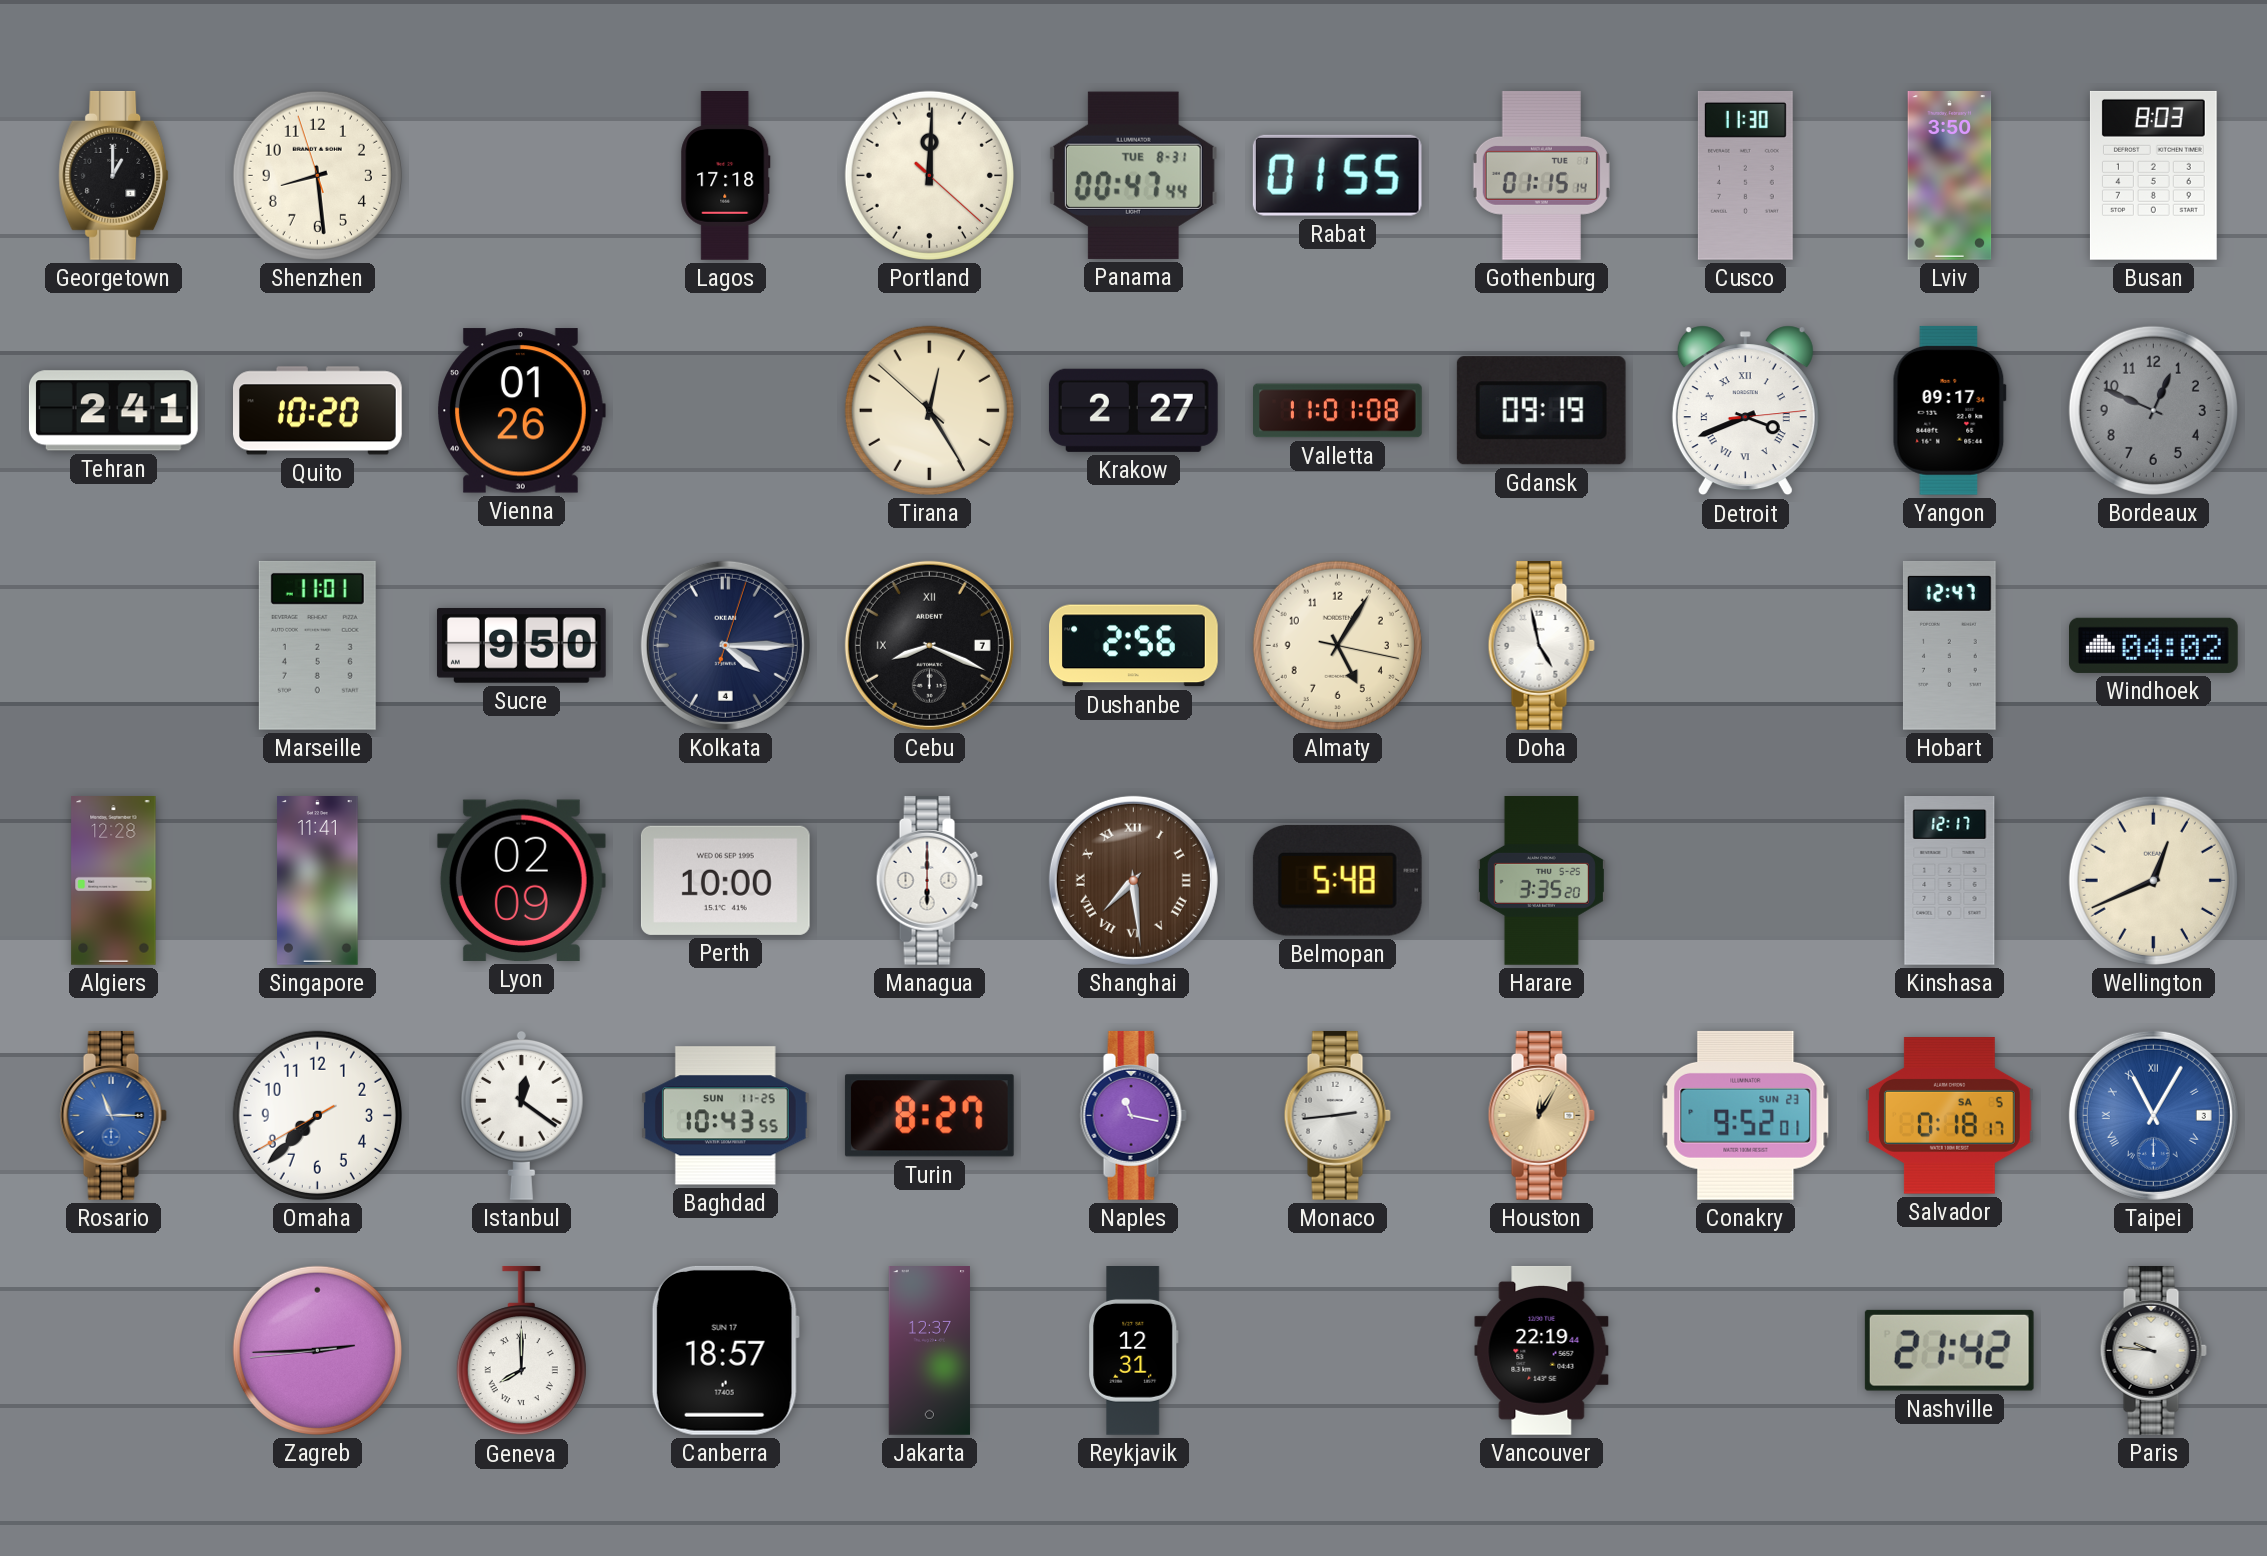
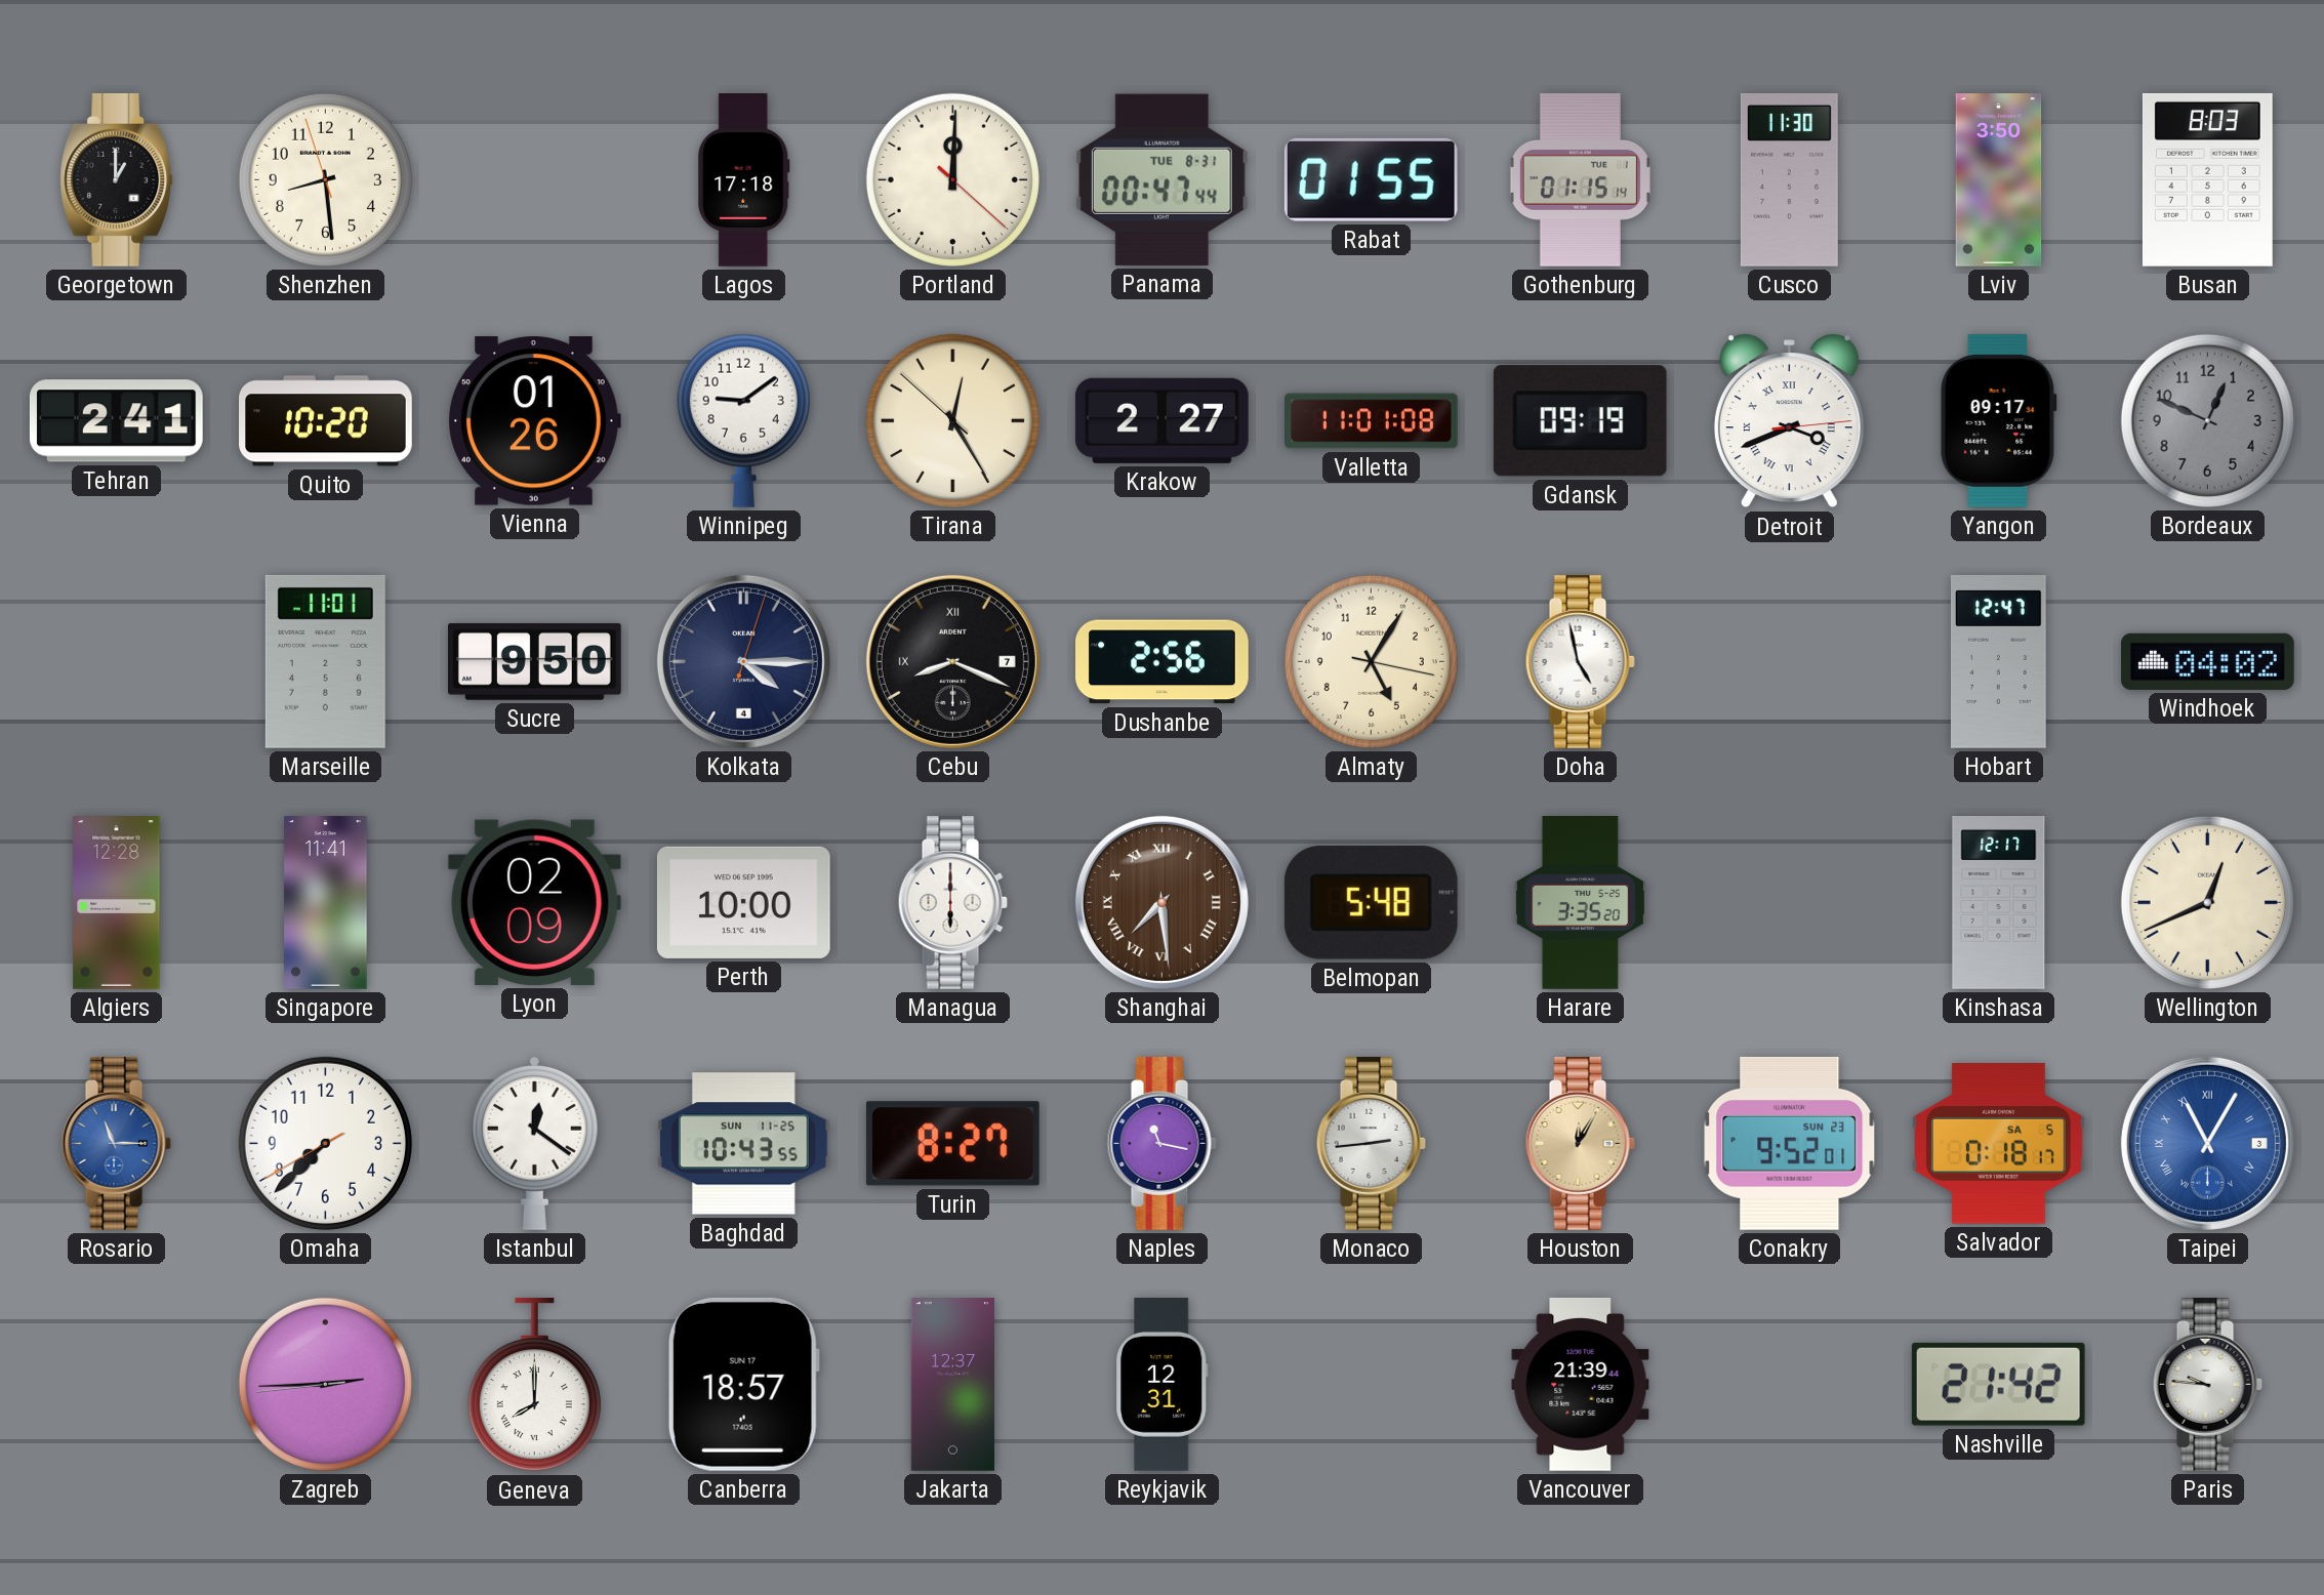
Winnipeg: none -> 9:09 (743, 420)
Vancouver: 22:19 -> 21:39 (1581, 1385)
